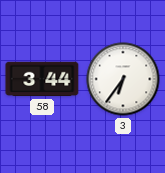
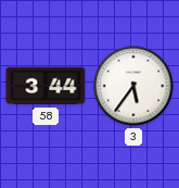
3: 6:36 -> 5:36 (133, 86)
